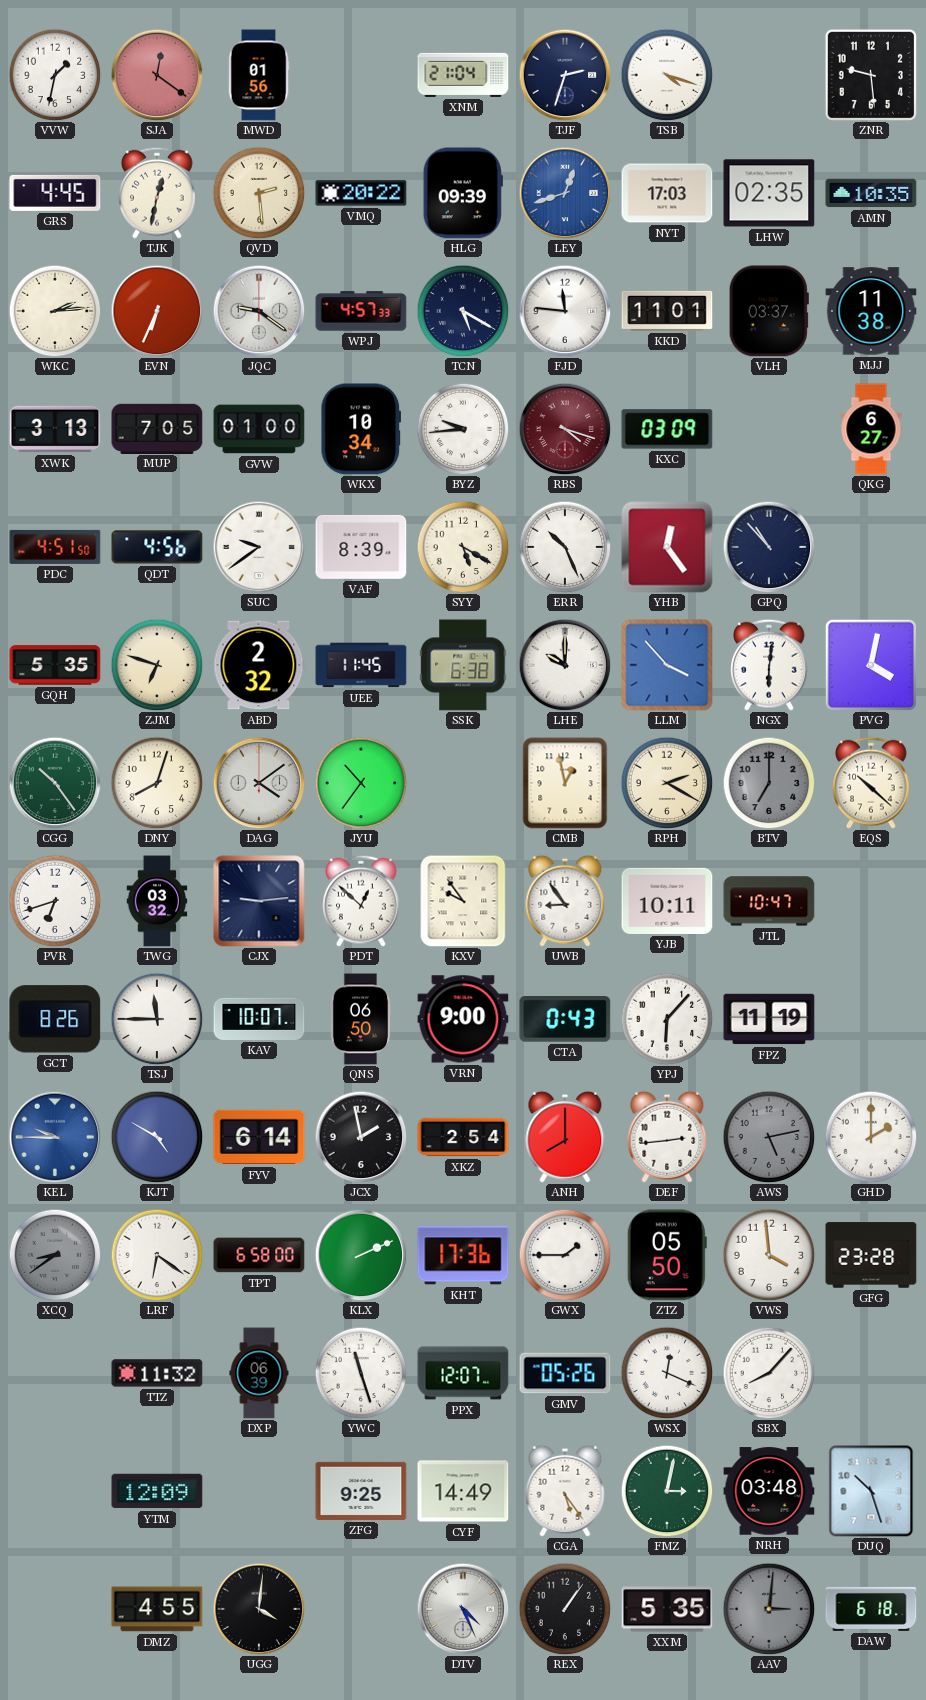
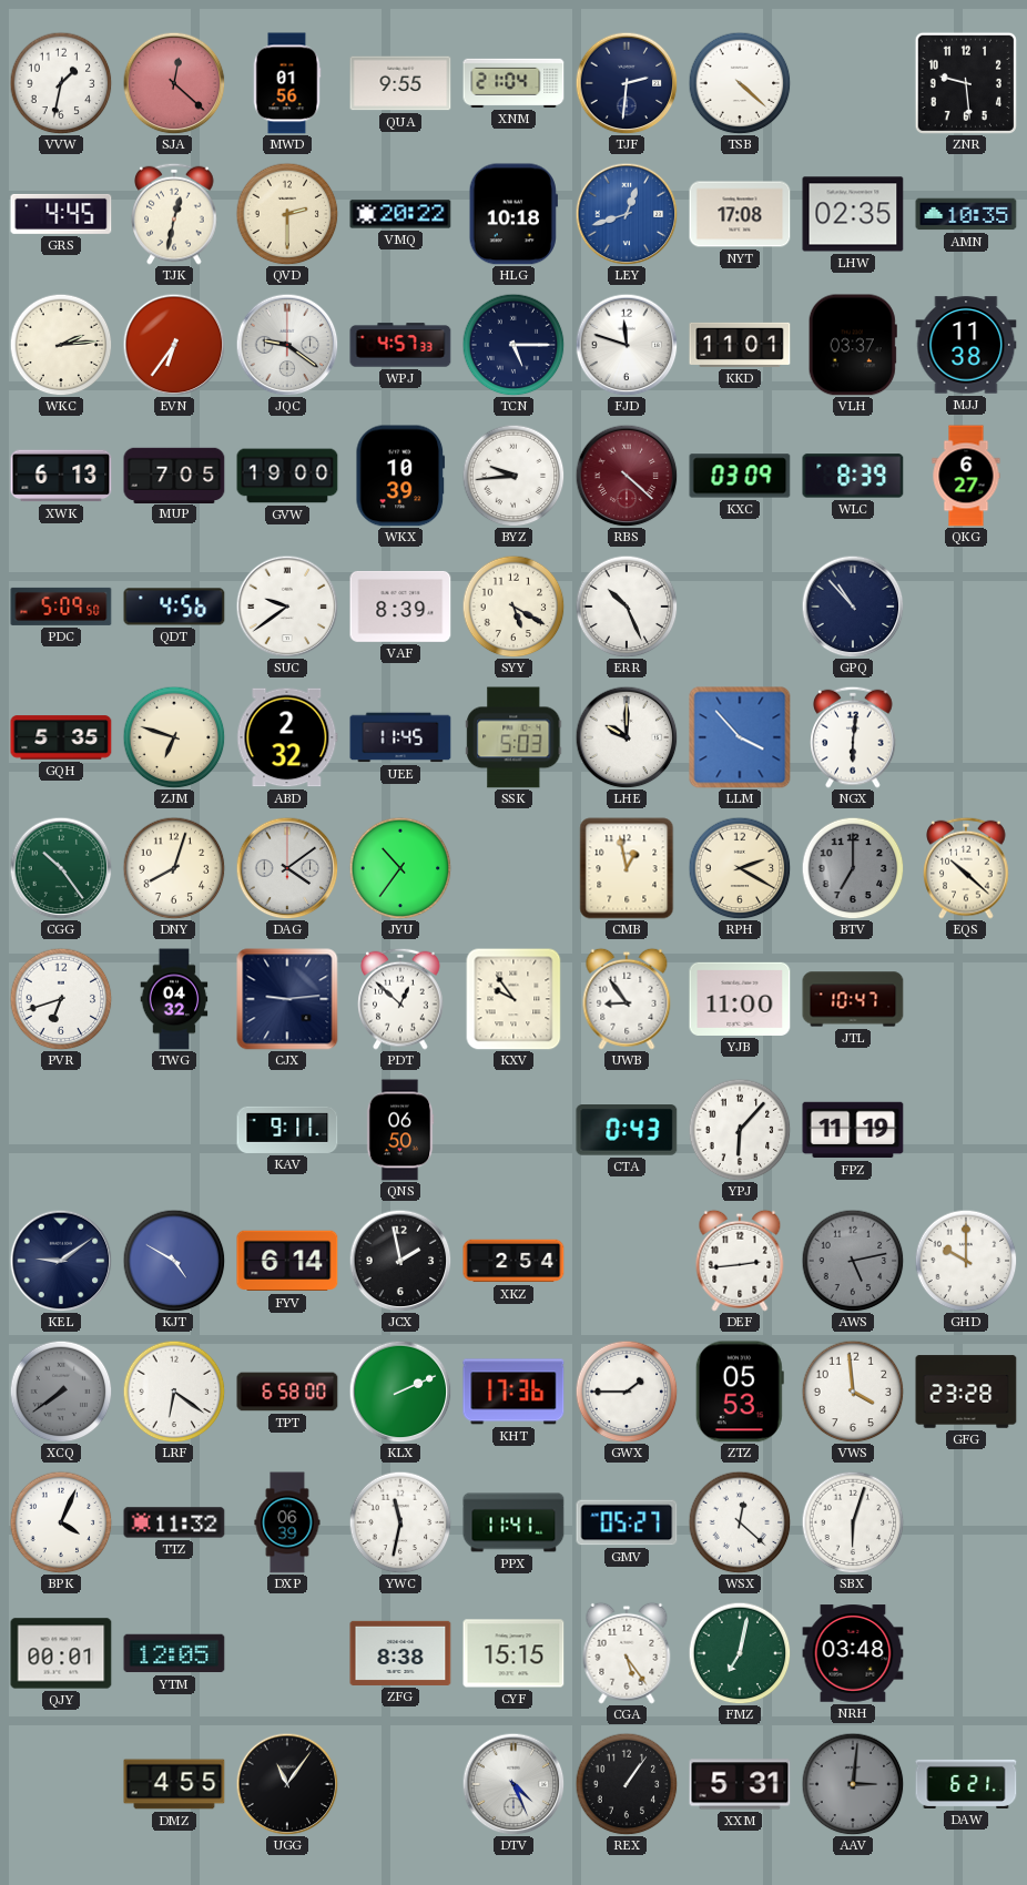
SJA: 12:21 -> 12:22 (174, 83)
QUA: none -> 9:55 (400, 83)
TJF: 2:33 -> 2:31 (627, 83)
TSB: 4:18 -> 4:22 (740, 83)
QVD: 2:29 -> 2:30 (287, 214)
HLG: 09:39 -> 10:18 (513, 214)
NYT: 17:03 -> 17:08 (740, 214)
EVN: 6:34 -> 6:36 (174, 345)
TCN: 5:20 -> 5:15 (513, 345)
FJD: 11:46 -> 11:48 (627, 345)
XWK: 3:13 -> 6:13 (61, 476)
GVW: 01:00 -> 19:00 (287, 476)
WKX: 10:34 -> 10:39 (400, 476)
RBS: 4:18 -> 4:22 (627, 476)
WLC: none -> 8:39 (853, 476)
PDC: 4:51 -> 5:09 (61, 607)
YHB: 12:24 -> none (667, 547)
SSK: 6:38 -> 5:03 (513, 737)
PVG: 4:02 -> none (871, 665)
TWG: 03:32 -> 04:32 (174, 999)
YJB: 10:11 -> 11:00 (740, 999)
GCT: 8:26 -> none (55, 1019)
TSJ: 11:45 -> none (157, 1019)
KAV: 10:07 -> 9:11 (287, 1130)
VRN: 9:00 -> none (463, 1019)
KEL: 9:45 -> 9:09 (61, 1261)
KEL dial: blue -> navy (61, 1261)
ANH: 8:00 -> none (565, 1137)
GHD: 2:00 -> 10:00 (966, 1261)
XCQ: 8:39 -> 7:39 (61, 1392)
ZTZ: 05:50 -> 05:53 (740, 1392)
BPK: none -> 4:04 (61, 1522)
YWC: 11:27 -> 11:32 (400, 1522)
PPX: 12:07 -> 11:41 (513, 1522)
GMV: 05:26 -> 05:27 (627, 1522)
WSX: 12:19 -> 12:22 (740, 1522)
SBX: 8:07 -> 6:03 (853, 1522)
QJY: none -> 00:01 (61, 1653)
YTM: 12:09 -> 12:05 (174, 1653)
ZFG: 9:25 -> 8:38 (400, 1653)
CYF: 14:49 -> 15:15 (513, 1653)
FMZ: 3:02 -> 7:02 (740, 1653)
DUQ: 10:27 -> none (871, 1491)
UGG: 4:01 -> 11:06 (287, 1784)
XXM: 5:35 -> 5:31 (740, 1784)
DAW: 6:18 -> 6:21 (966, 1784)
